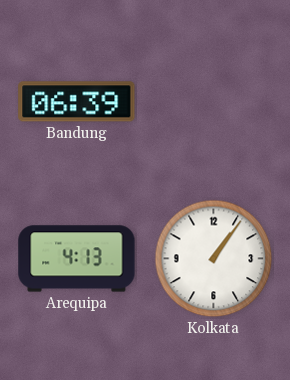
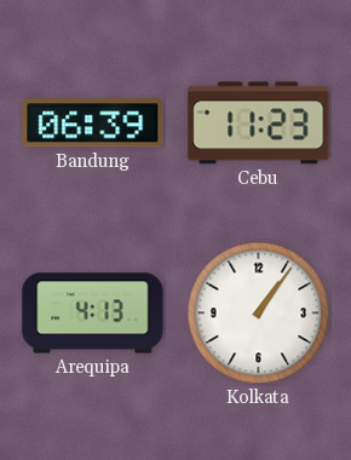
Cebu: none -> 11:23 (259, 123)
